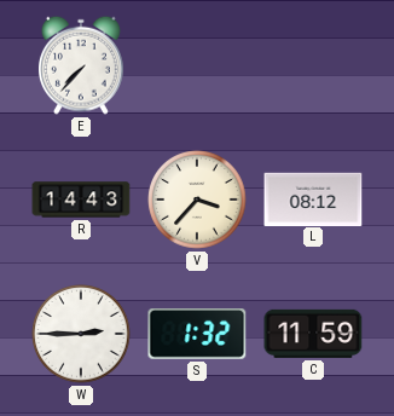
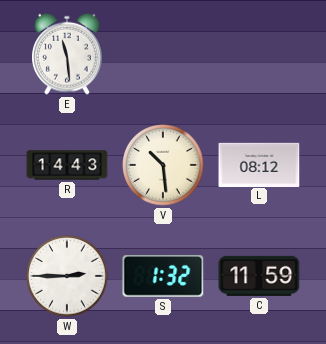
E: 7:37 -> 11:29 (68, 54)
V: 3:37 -> 10:29 (163, 165)
